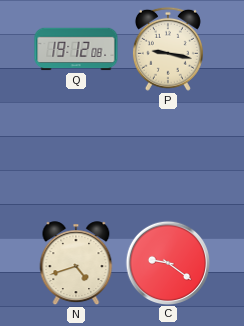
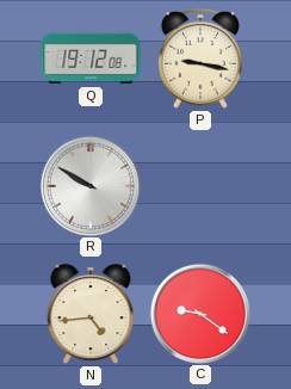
R: none -> 9:50 (89, 185)
N: 4:42 -> 4:44 (91, 315)
